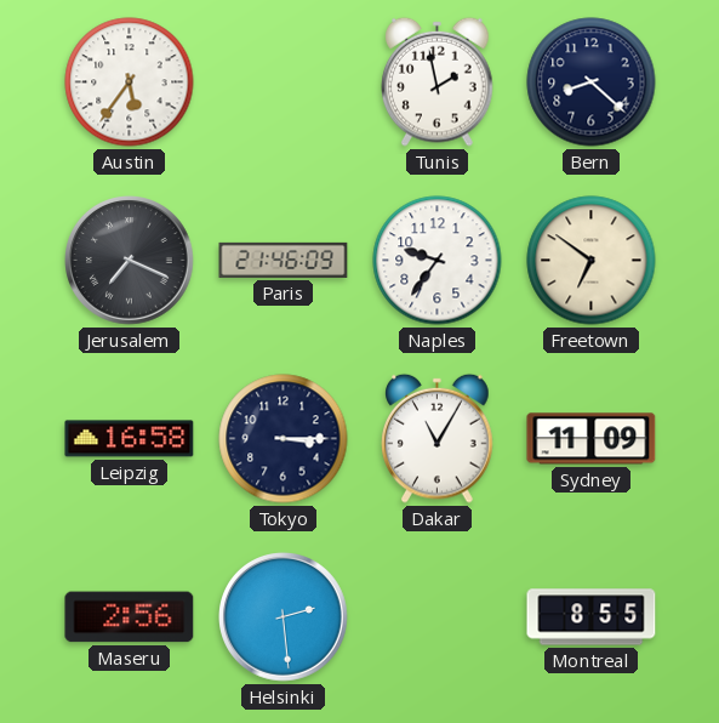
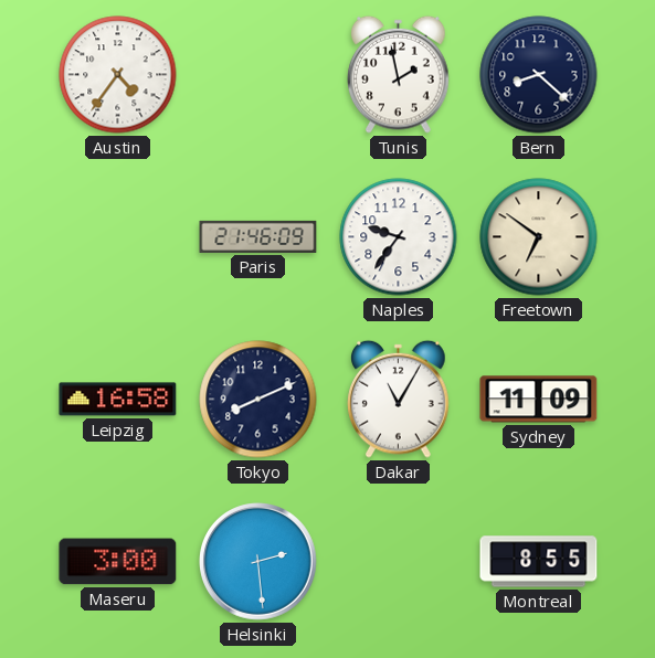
Austin: 5:36 -> 4:36 (118, 75)
Jerusalem: 7:19 -> none (130, 261)
Tokyo: 3:15 -> 8:11 (258, 400)
Maseru: 2:56 -> 3:00 (118, 562)
